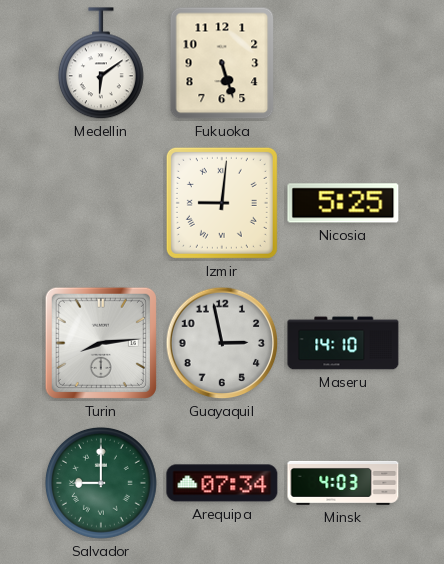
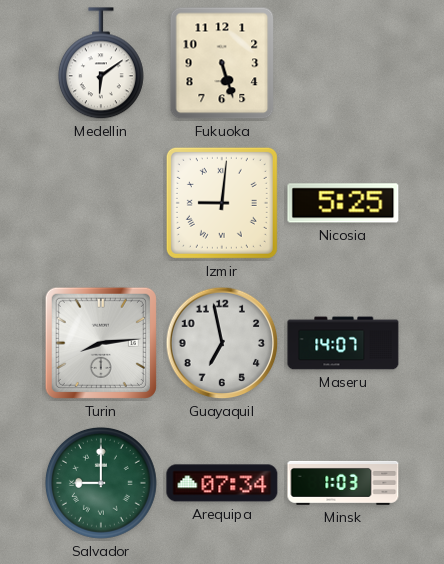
Guayaquil: 2:58 -> 6:58 (222, 343)
Maseru: 14:10 -> 14:07 (343, 343)
Minsk: 4:03 -> 1:03 (343, 483)
